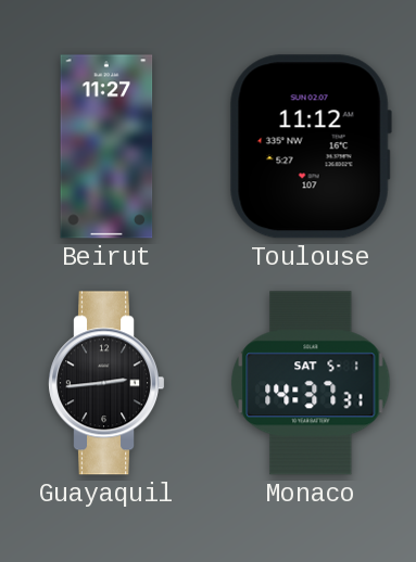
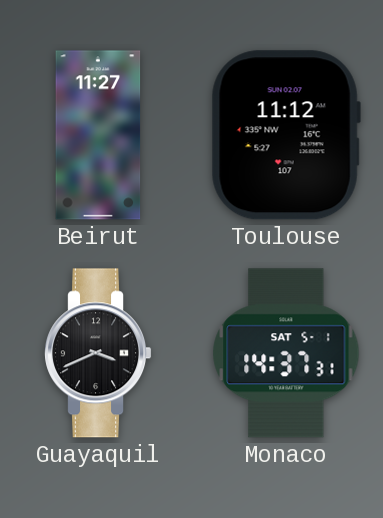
Guayaquil: 2:44 -> 3:41 (98, 353)
